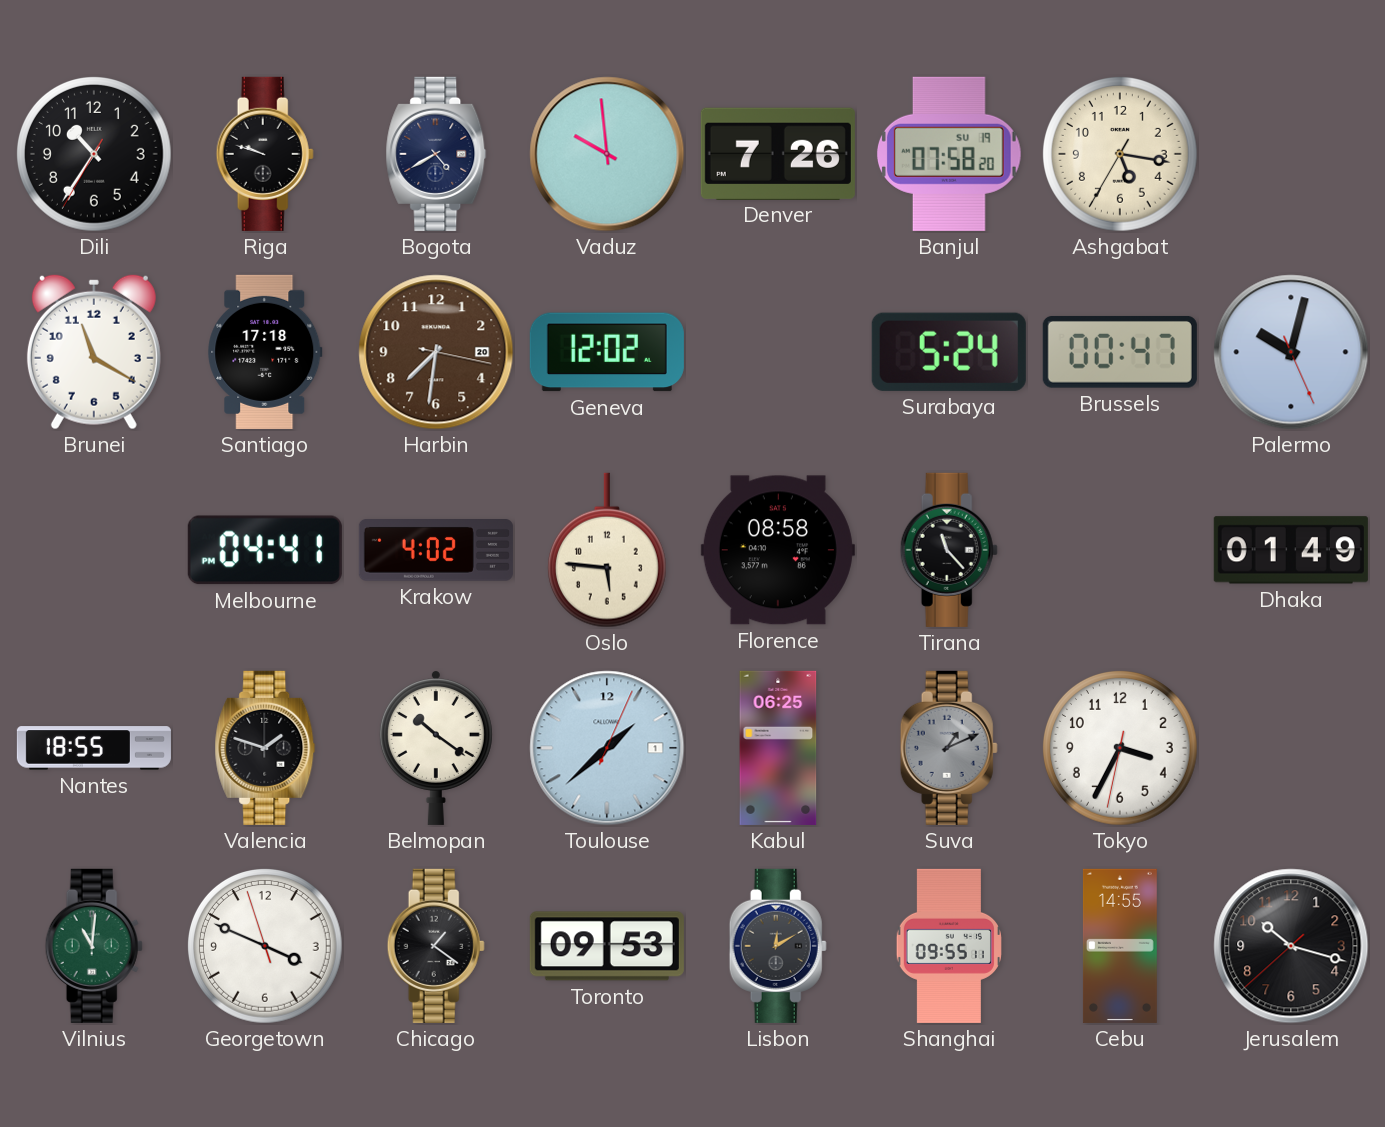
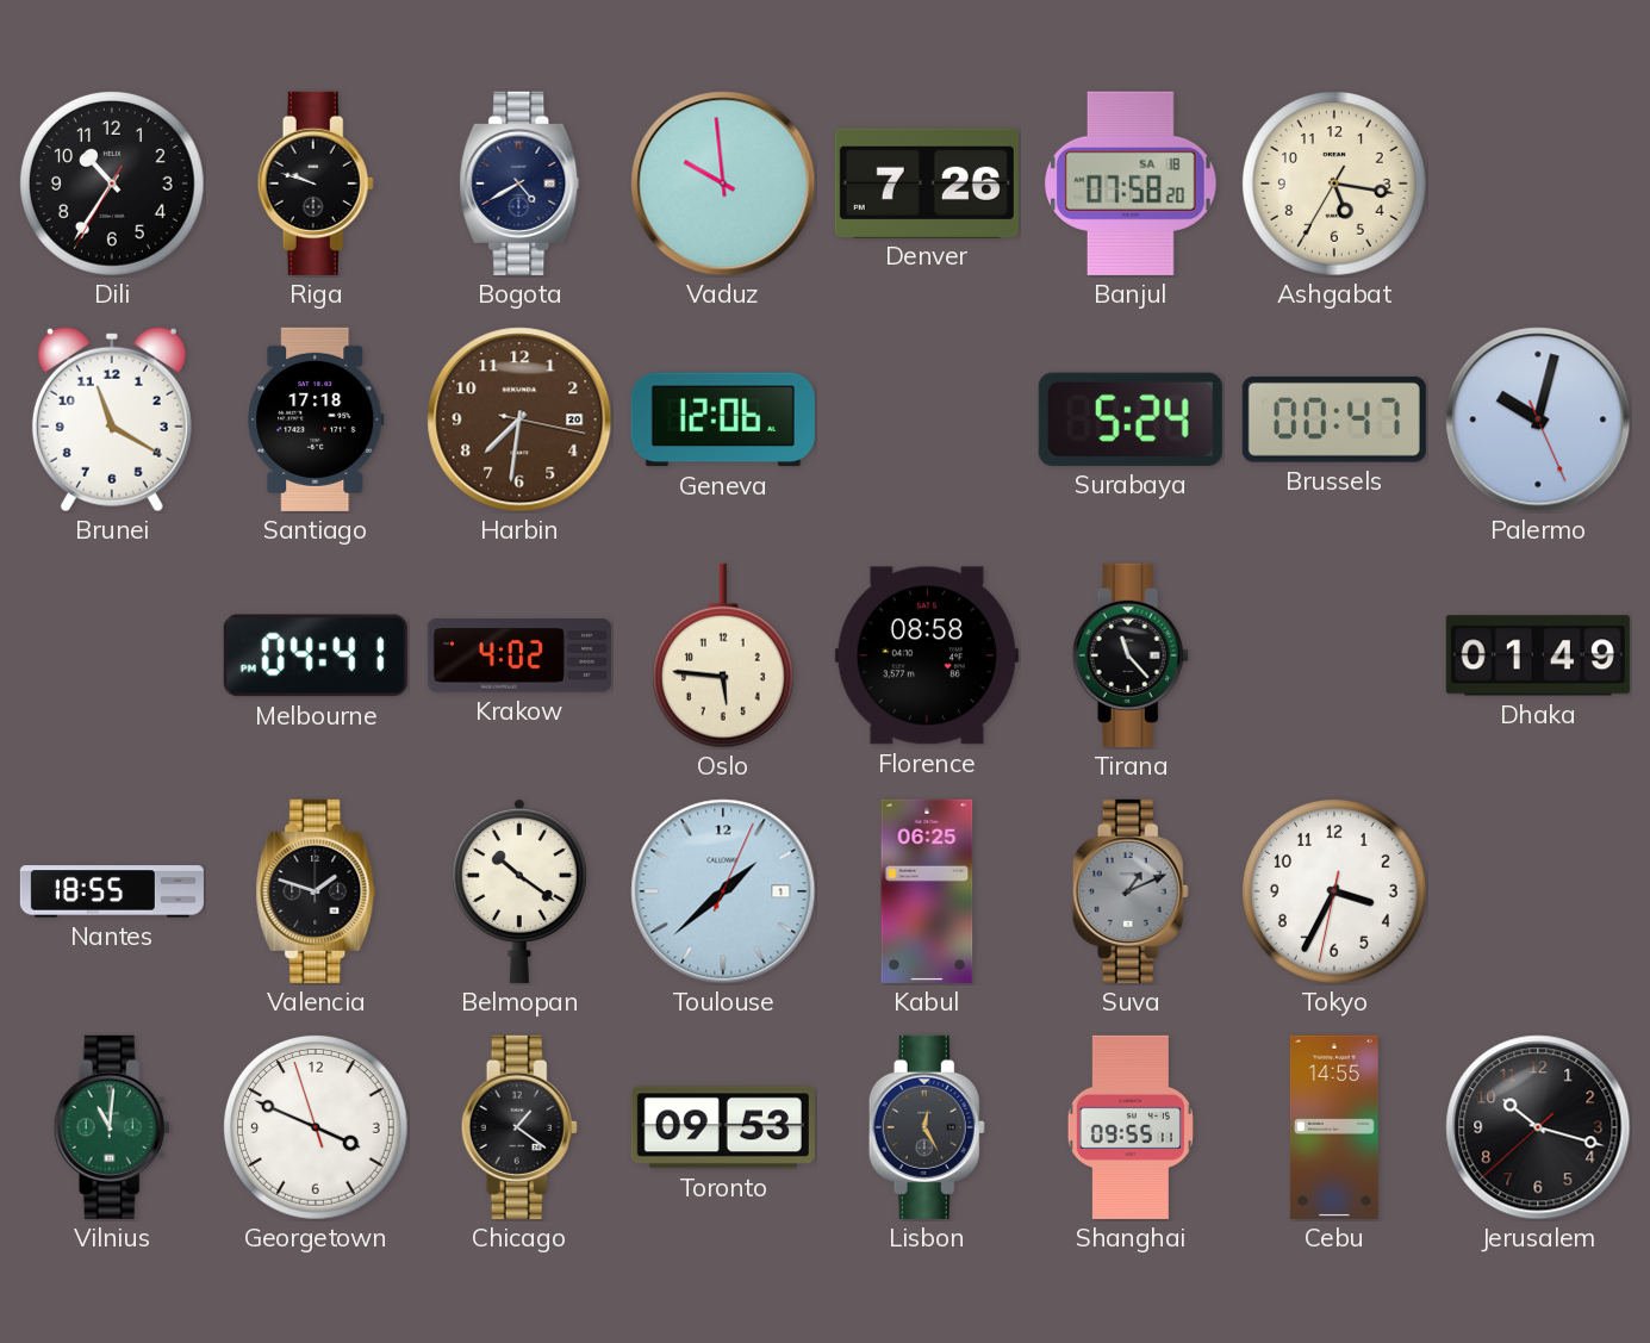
Banjul date: SU 19 -> SA 18 (1131, 184)
Geneva: 12:02 -> 12:06 (723, 419)
Lisbon: 12:10 -> 12:25 (927, 1127)
